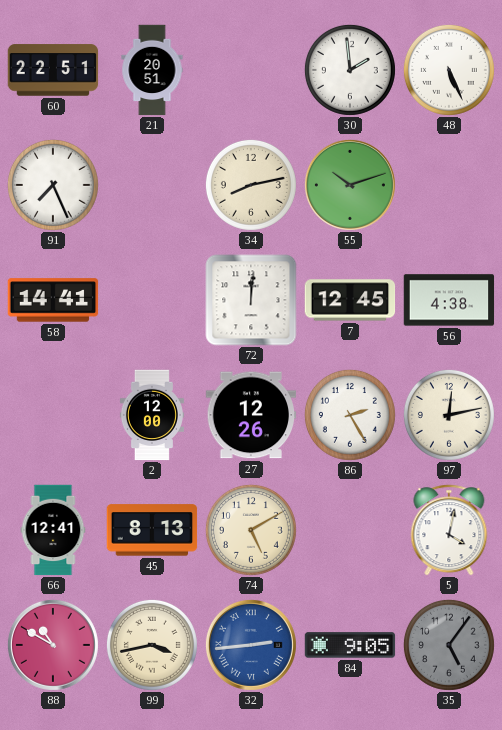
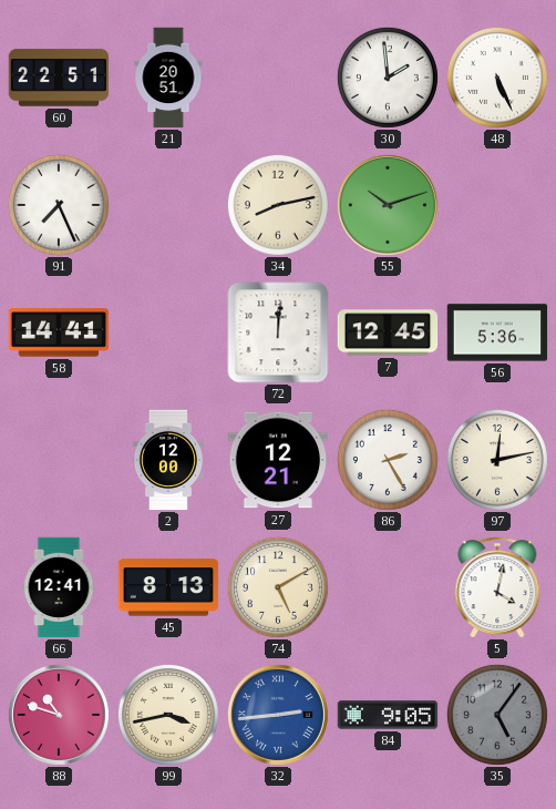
56: 4:38 -> 5:36 (497, 332)
27: 12:26 -> 12:21 (278, 460)
88: 10:50 -> 10:48 (59, 715)
